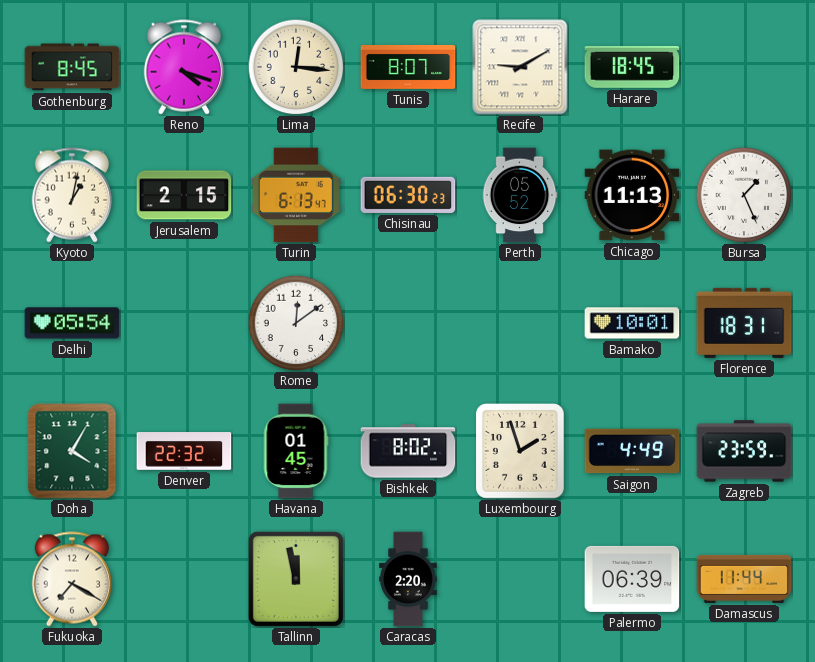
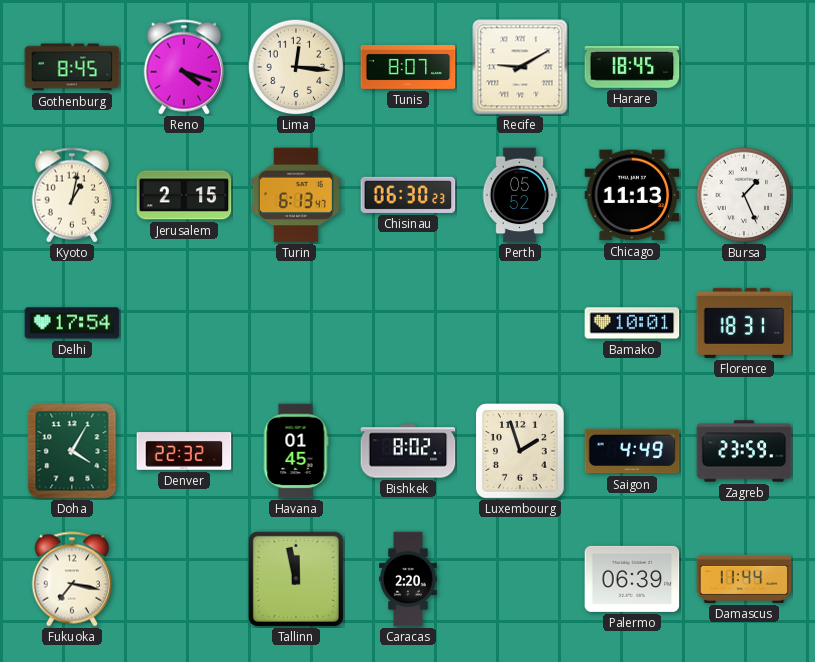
Delhi: 05:54 -> 17:54 (72, 323)
Rome: 12:09 -> none (296, 323)
Fukuoka: 7:20 -> 7:17 (71, 579)
